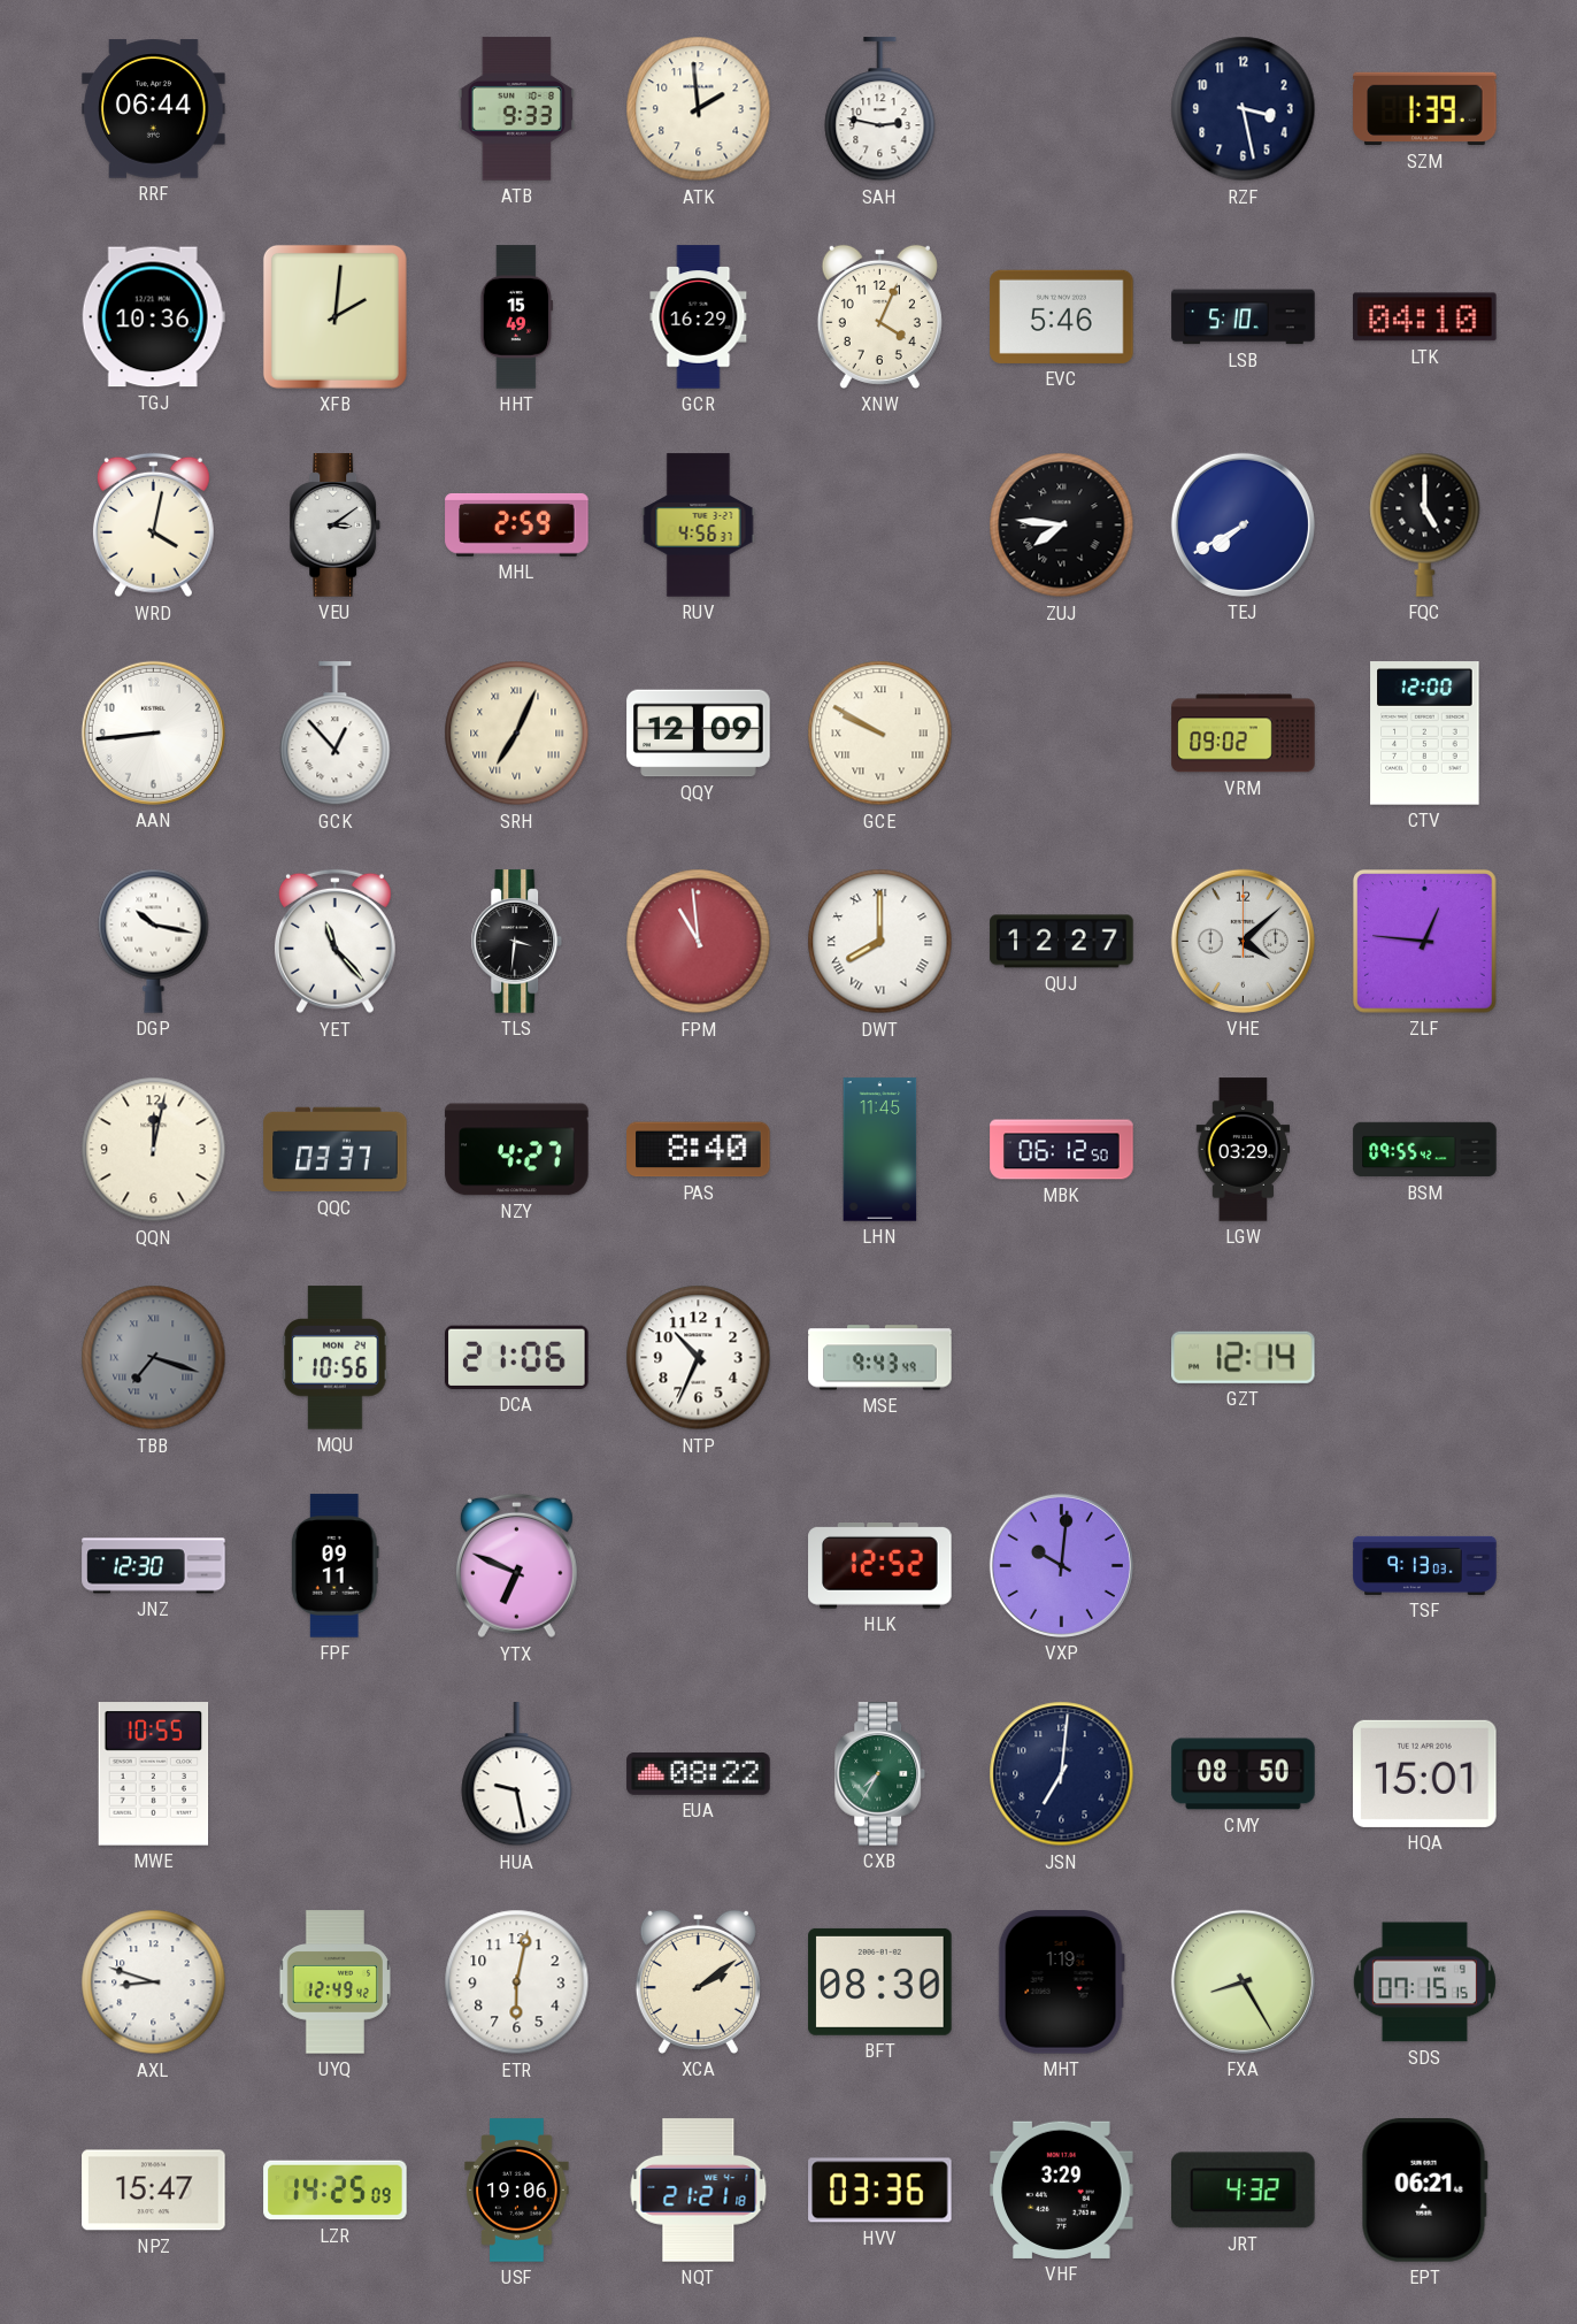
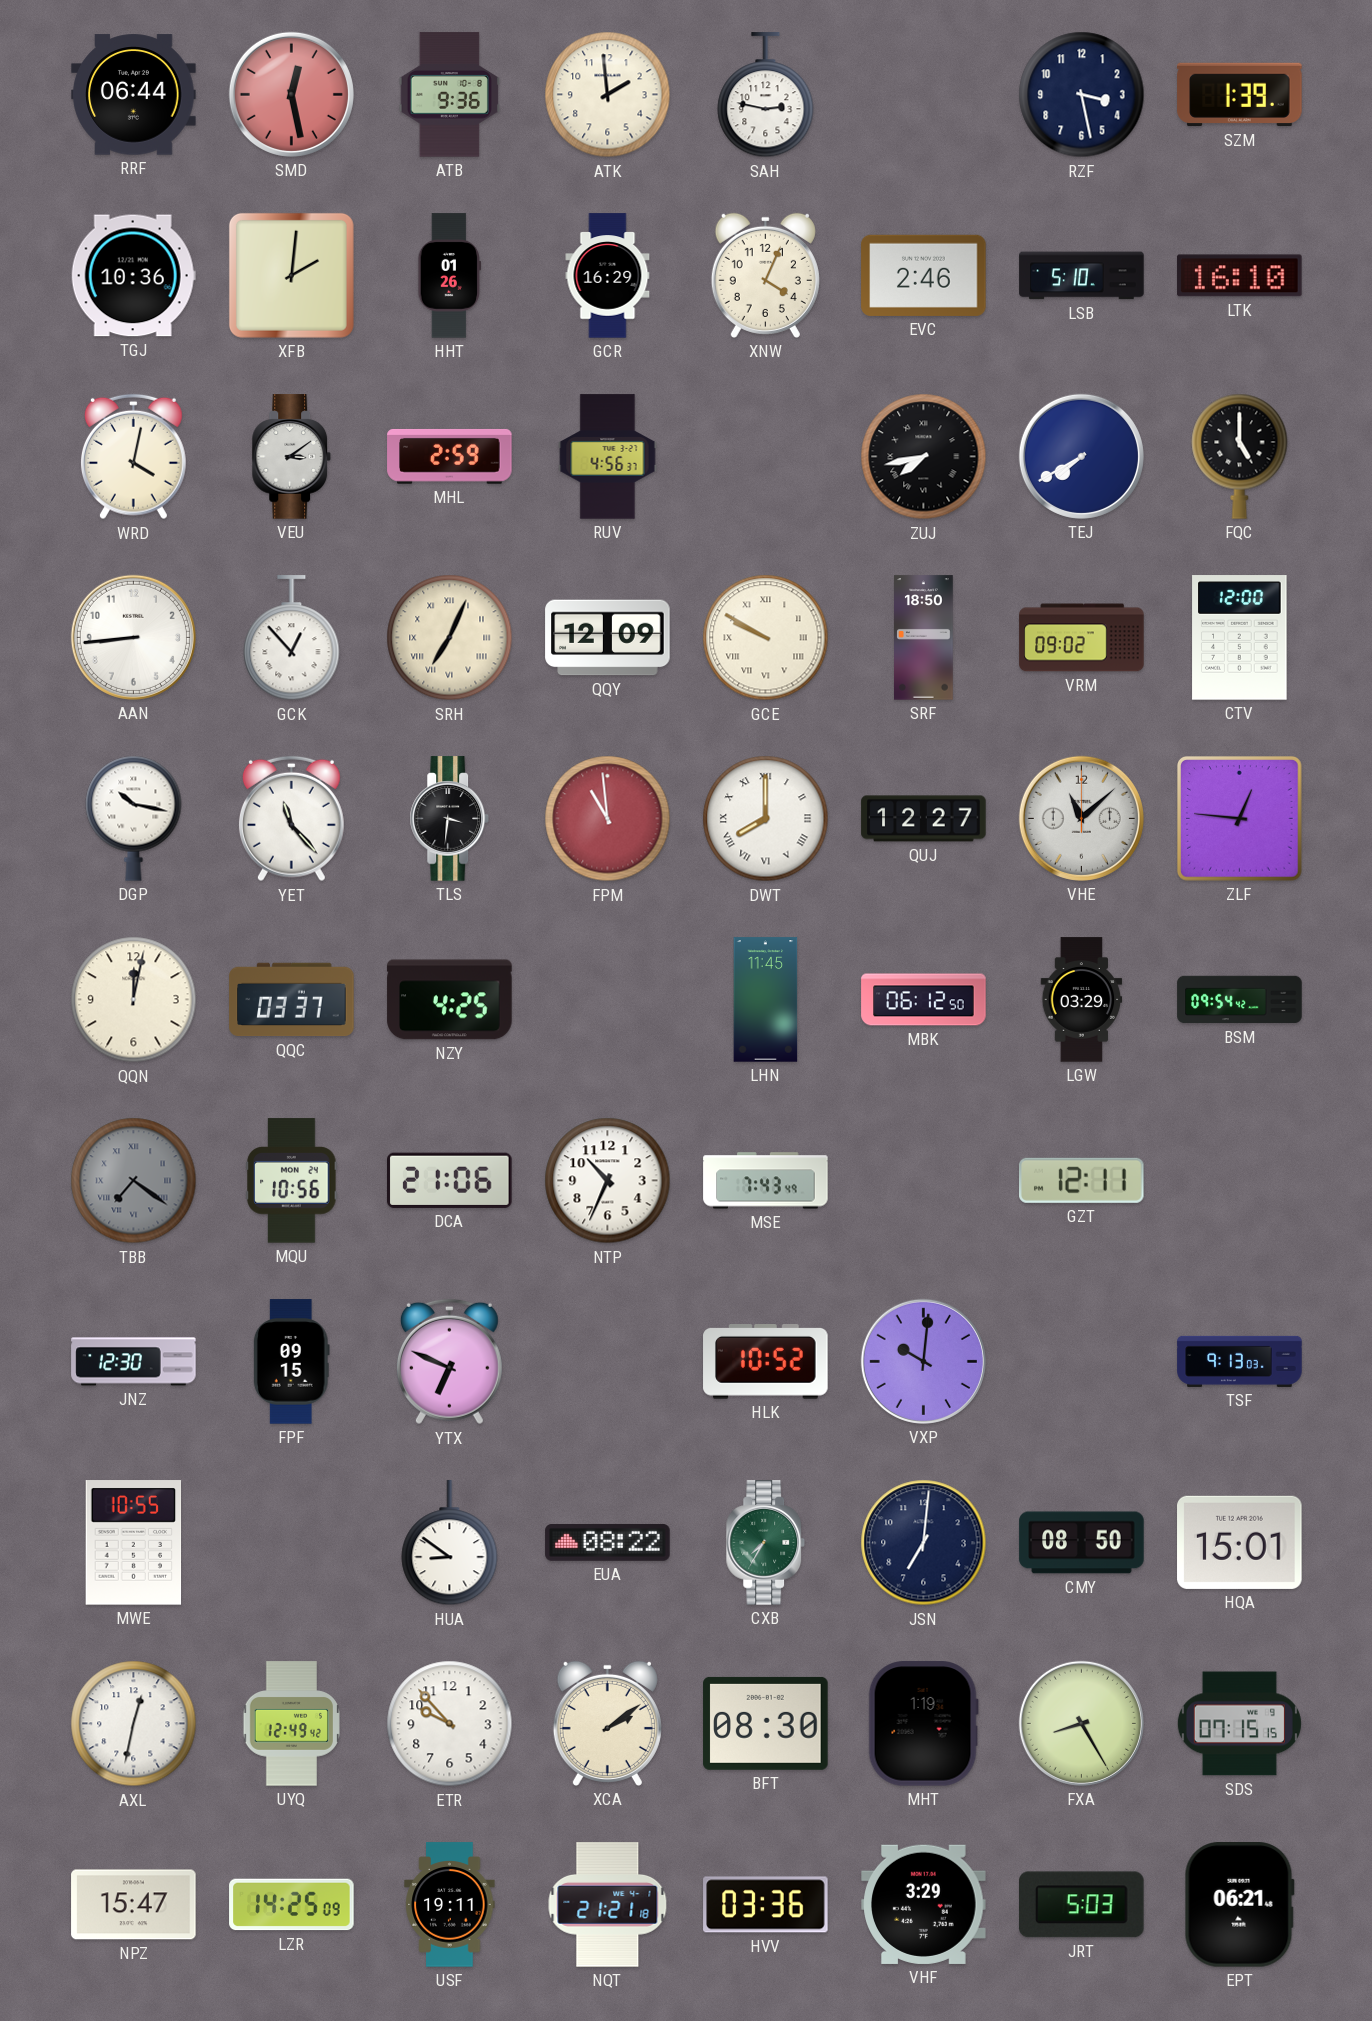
SMD: none -> 12:28 (291, 94)
ATB: 9:33 -> 9:36 (449, 95)
HHT: 15:49 -> 01:26 (450, 276)
EVC: 5:46 -> 2:46 (924, 275)
LTK: 04:10 -> 16:10 (1240, 276)
ZUJ: 7:46 -> 7:43 (924, 457)
SRF: none -> 18:50 (924, 638)
VHE: 4:08 -> 11:08 (1081, 818)
NZY: 4:27 -> 4:25 (450, 1000)
PAS: 8:40 -> none (699, 1150)
BSM: 09:55 -> 09:54 (1240, 1000)
TBB: 7:18 -> 7:21 (134, 1181)
MSE: 9:43 -> 7:43 (766, 1181)
GZT: 12:14 -> 12:11 (1082, 1180)
FPF: 09:11 -> 09:15 (291, 1362)
HLK: 12:52 -> 10:52 (766, 1362)
HUA: 9:28 -> 8:51 (450, 1543)
AXL: 8:48 -> 12:32 (134, 1724)
ETR: 6:02 -> 9:53 (450, 1724)
USF: 19:06 -> 19:11 (450, 1905)
JRT: 4:32 -> 5:03 (1082, 1905)
